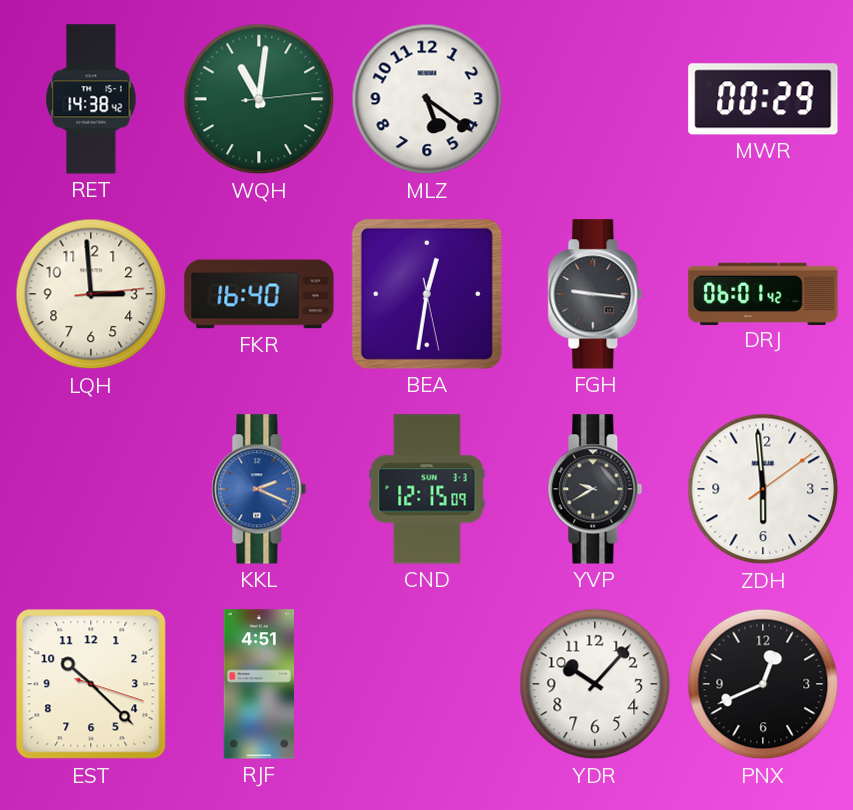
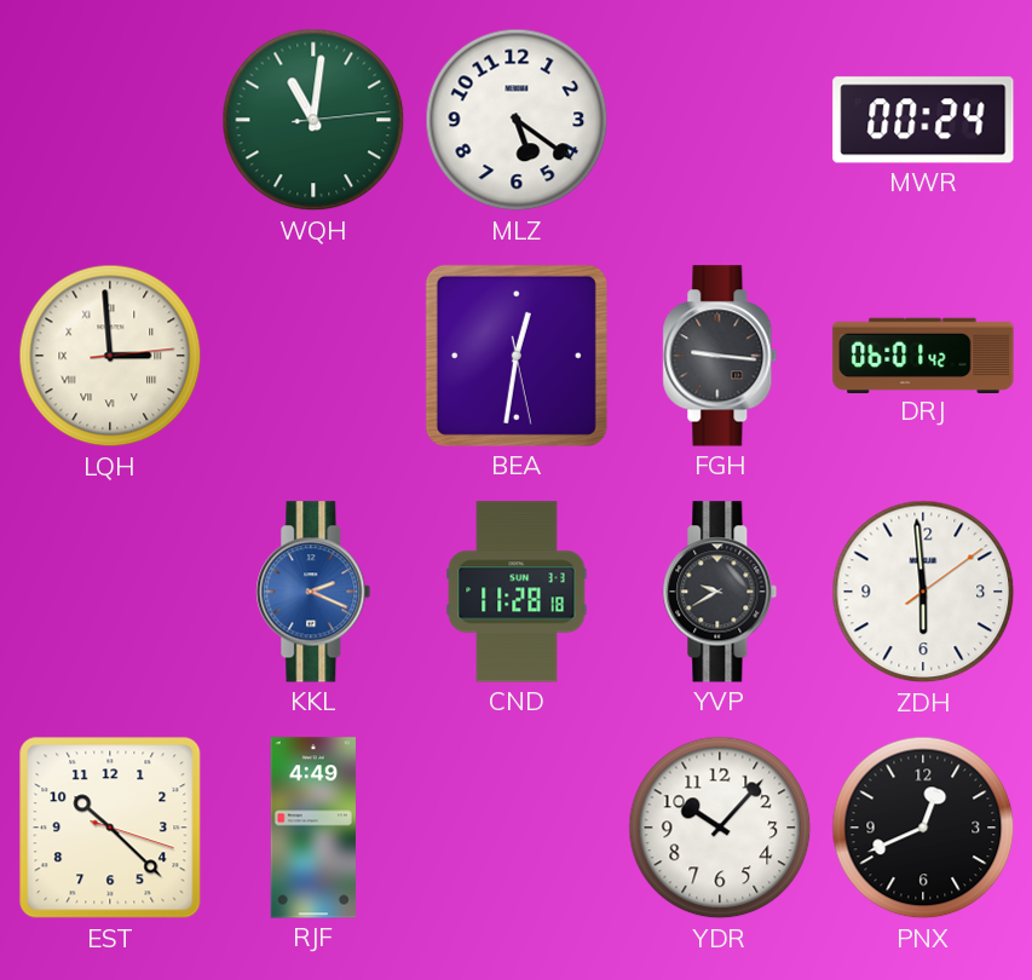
RET: 14:38 -> none (91, 99)
MWR: 00:29 -> 00:24 (923, 120)
LQH numerals: Arabic -> Roman (110, 356)
FKR: 16:40 -> none (259, 294)
CND: 12:15 -> 11:28 (517, 592)
RJF: 4:51 -> 4:49 (312, 828)
